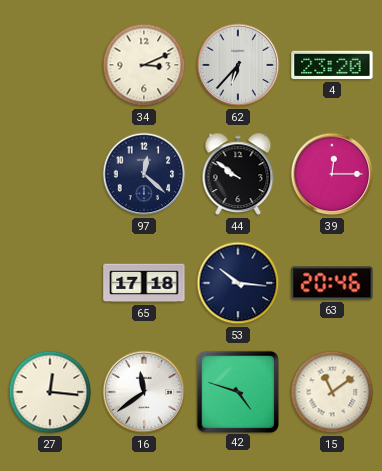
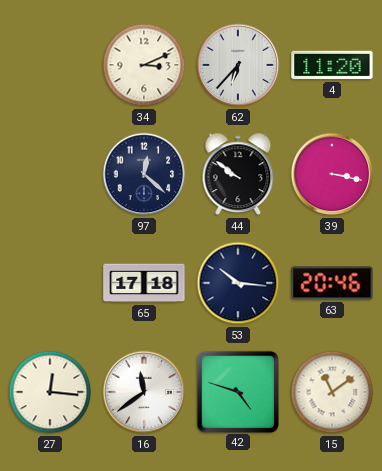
4: 23:20 -> 11:20 (332, 65)
39: 12:15 -> 3:17 (332, 174)
